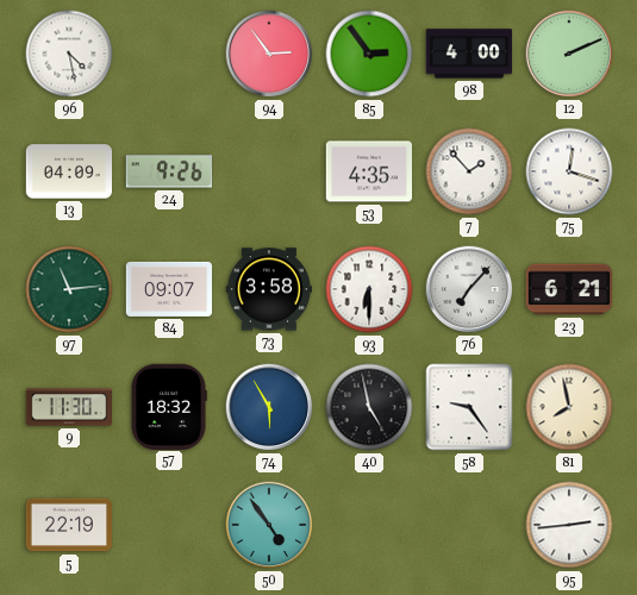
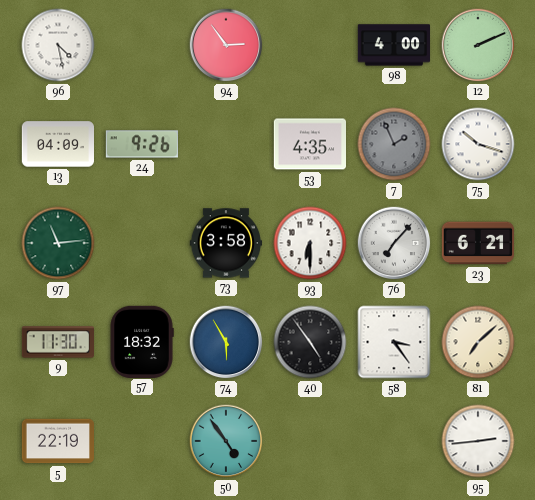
85: 2:54 -> none (369, 54)
7: 1:53 -> 1:56 (394, 144)
7 dial: white -> grey (394, 144)
75: 12:18 -> 10:18 (478, 144)
84: 09:07 -> none (168, 289)
40: 4:58 -> 4:54 (310, 342)
58: 9:24 -> 3:24 (394, 342)
81: 7:58 -> 7:08 (478, 342)
